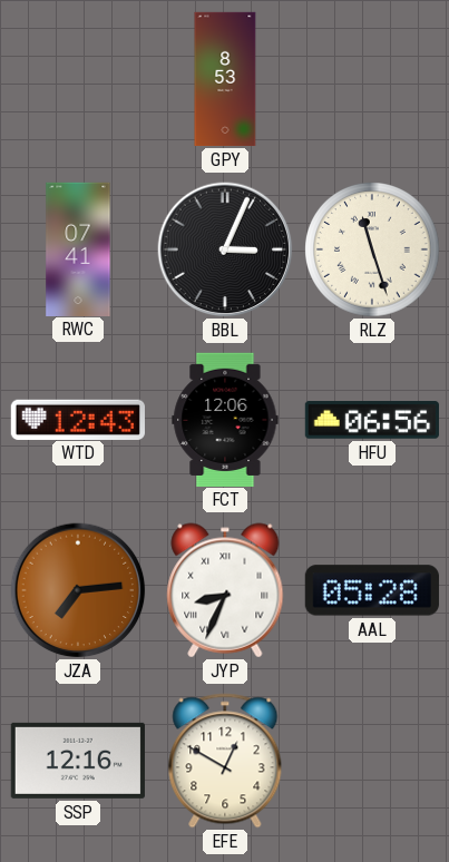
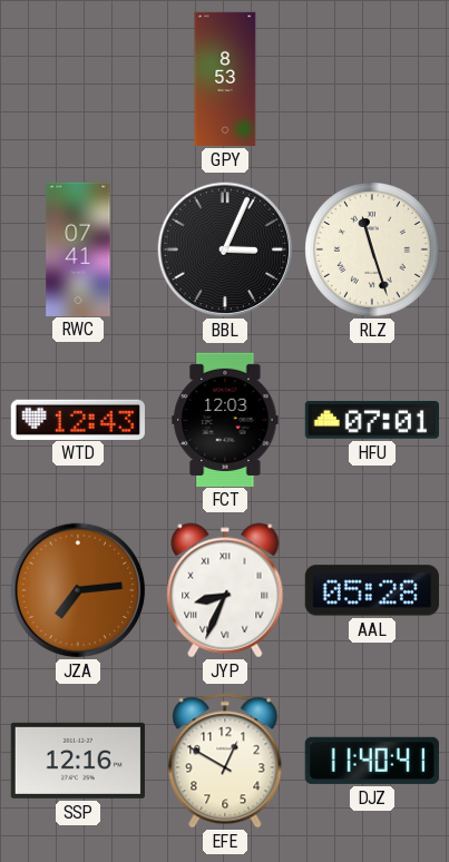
FCT: 12:06 -> 12:03 (225, 419)
HFU: 06:56 -> 07:01 (371, 420)
DJZ: none -> 11:40 (372, 761)
